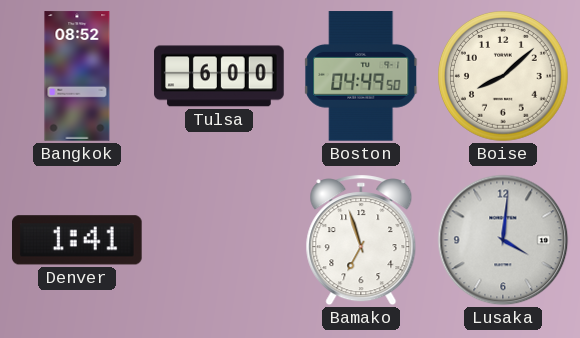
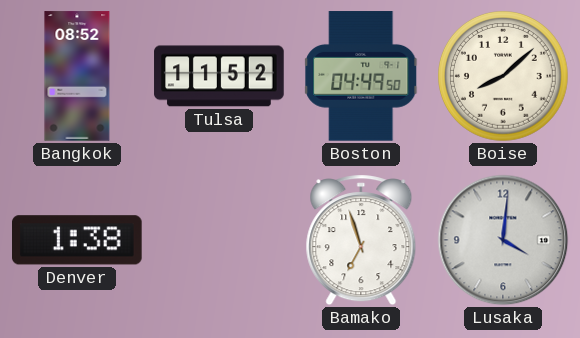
Tulsa: 6:00 -> 11:52 (219, 76)
Denver: 1:41 -> 1:38 (78, 240)
